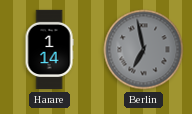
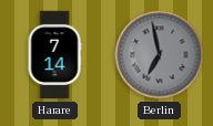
Harare: 1:14 -> 7:14 (54, 55)
